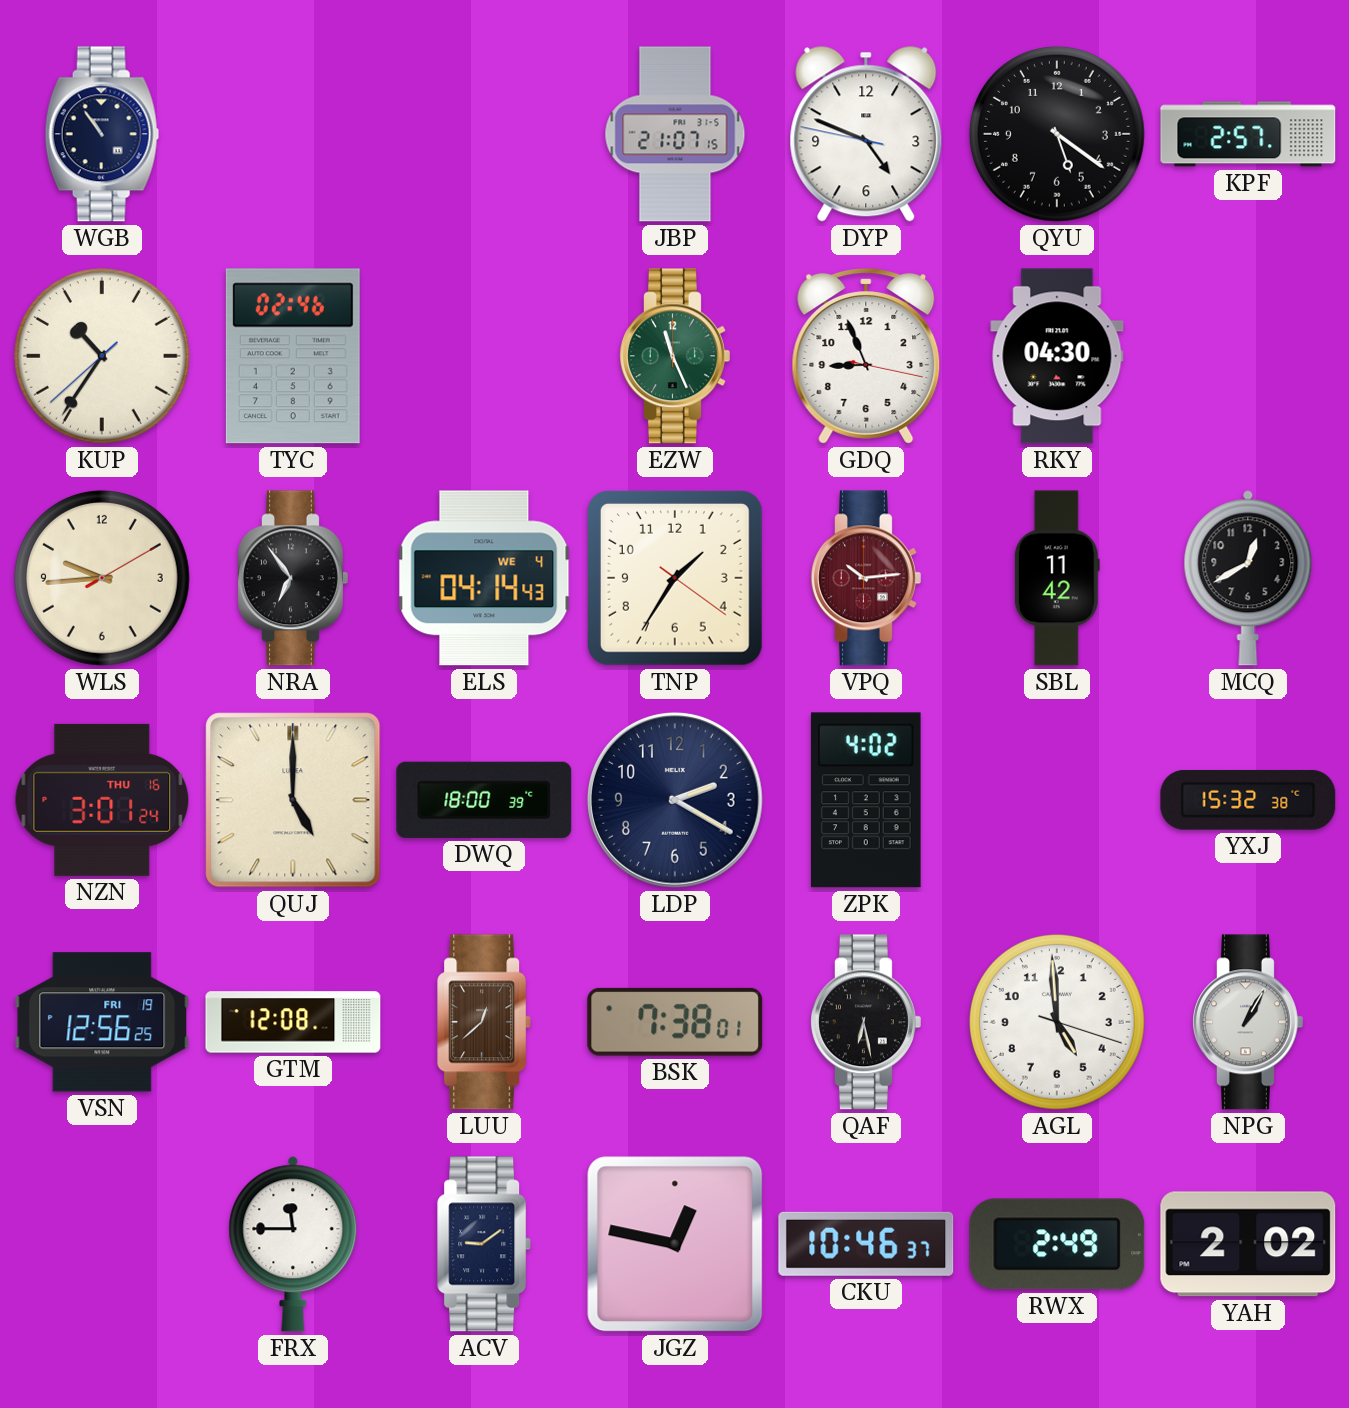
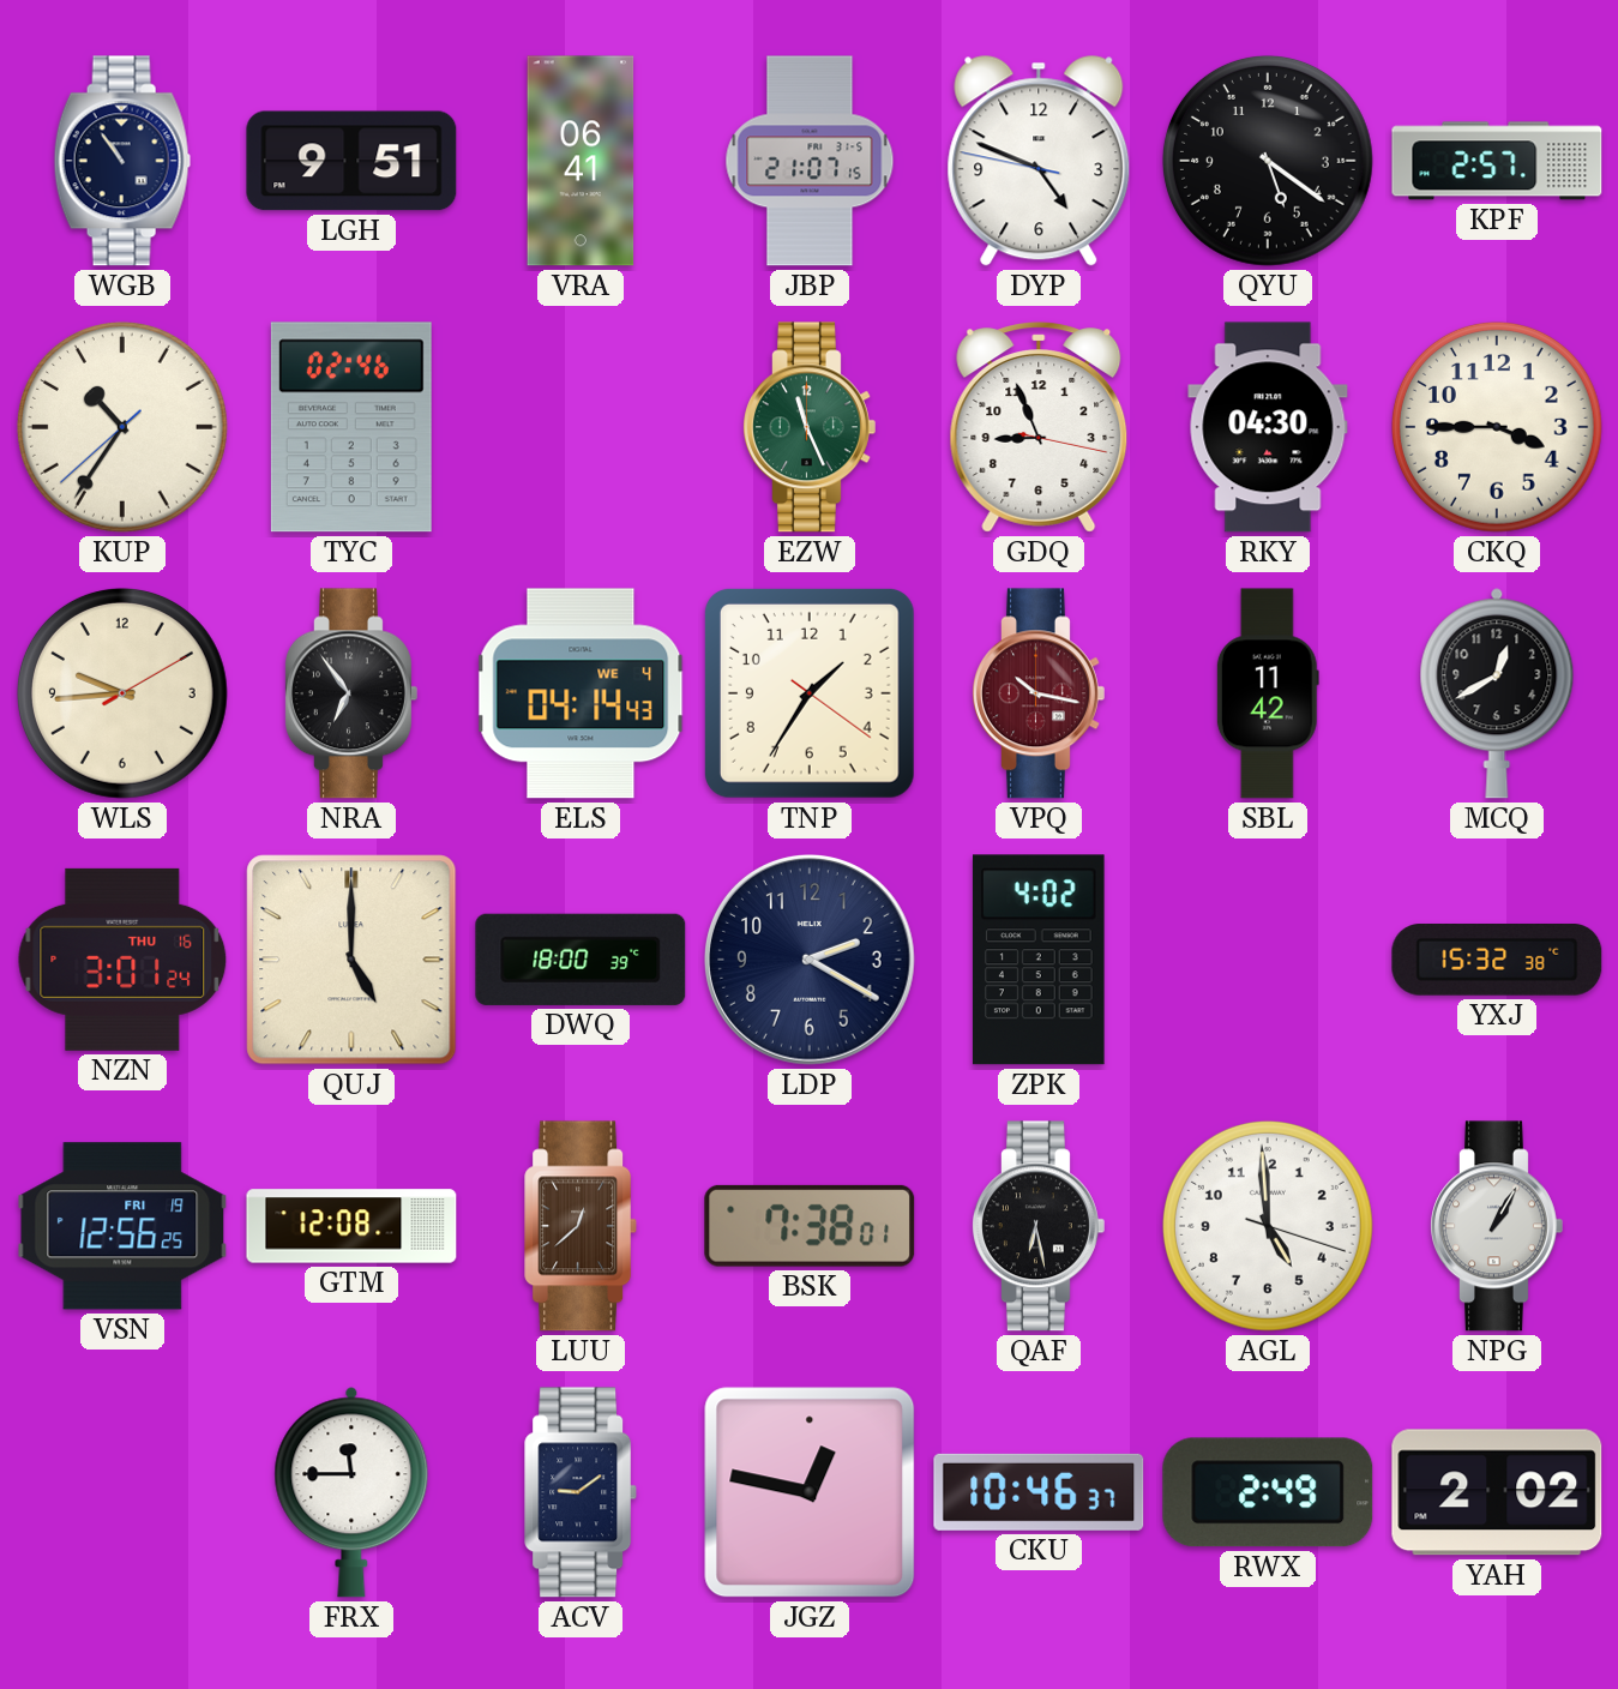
LGH: none -> 9:51 (351, 161)
VRA: none -> 06:41 (581, 161)
CKQ: none -> 3:45 (1497, 427)
VPQ: 10:14 -> 10:17 (1039, 693)
